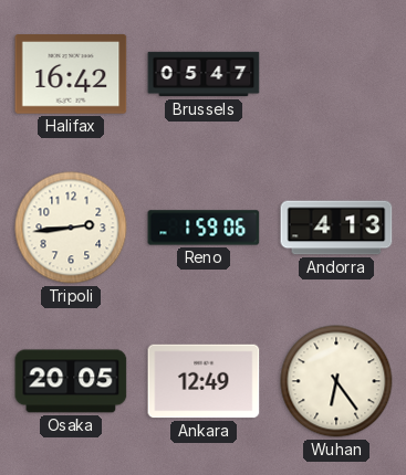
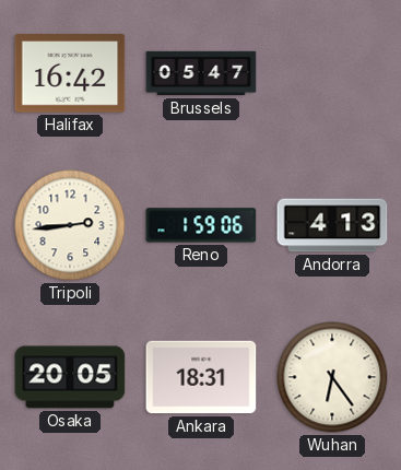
Ankara: 12:49 -> 18:31 (201, 377)
